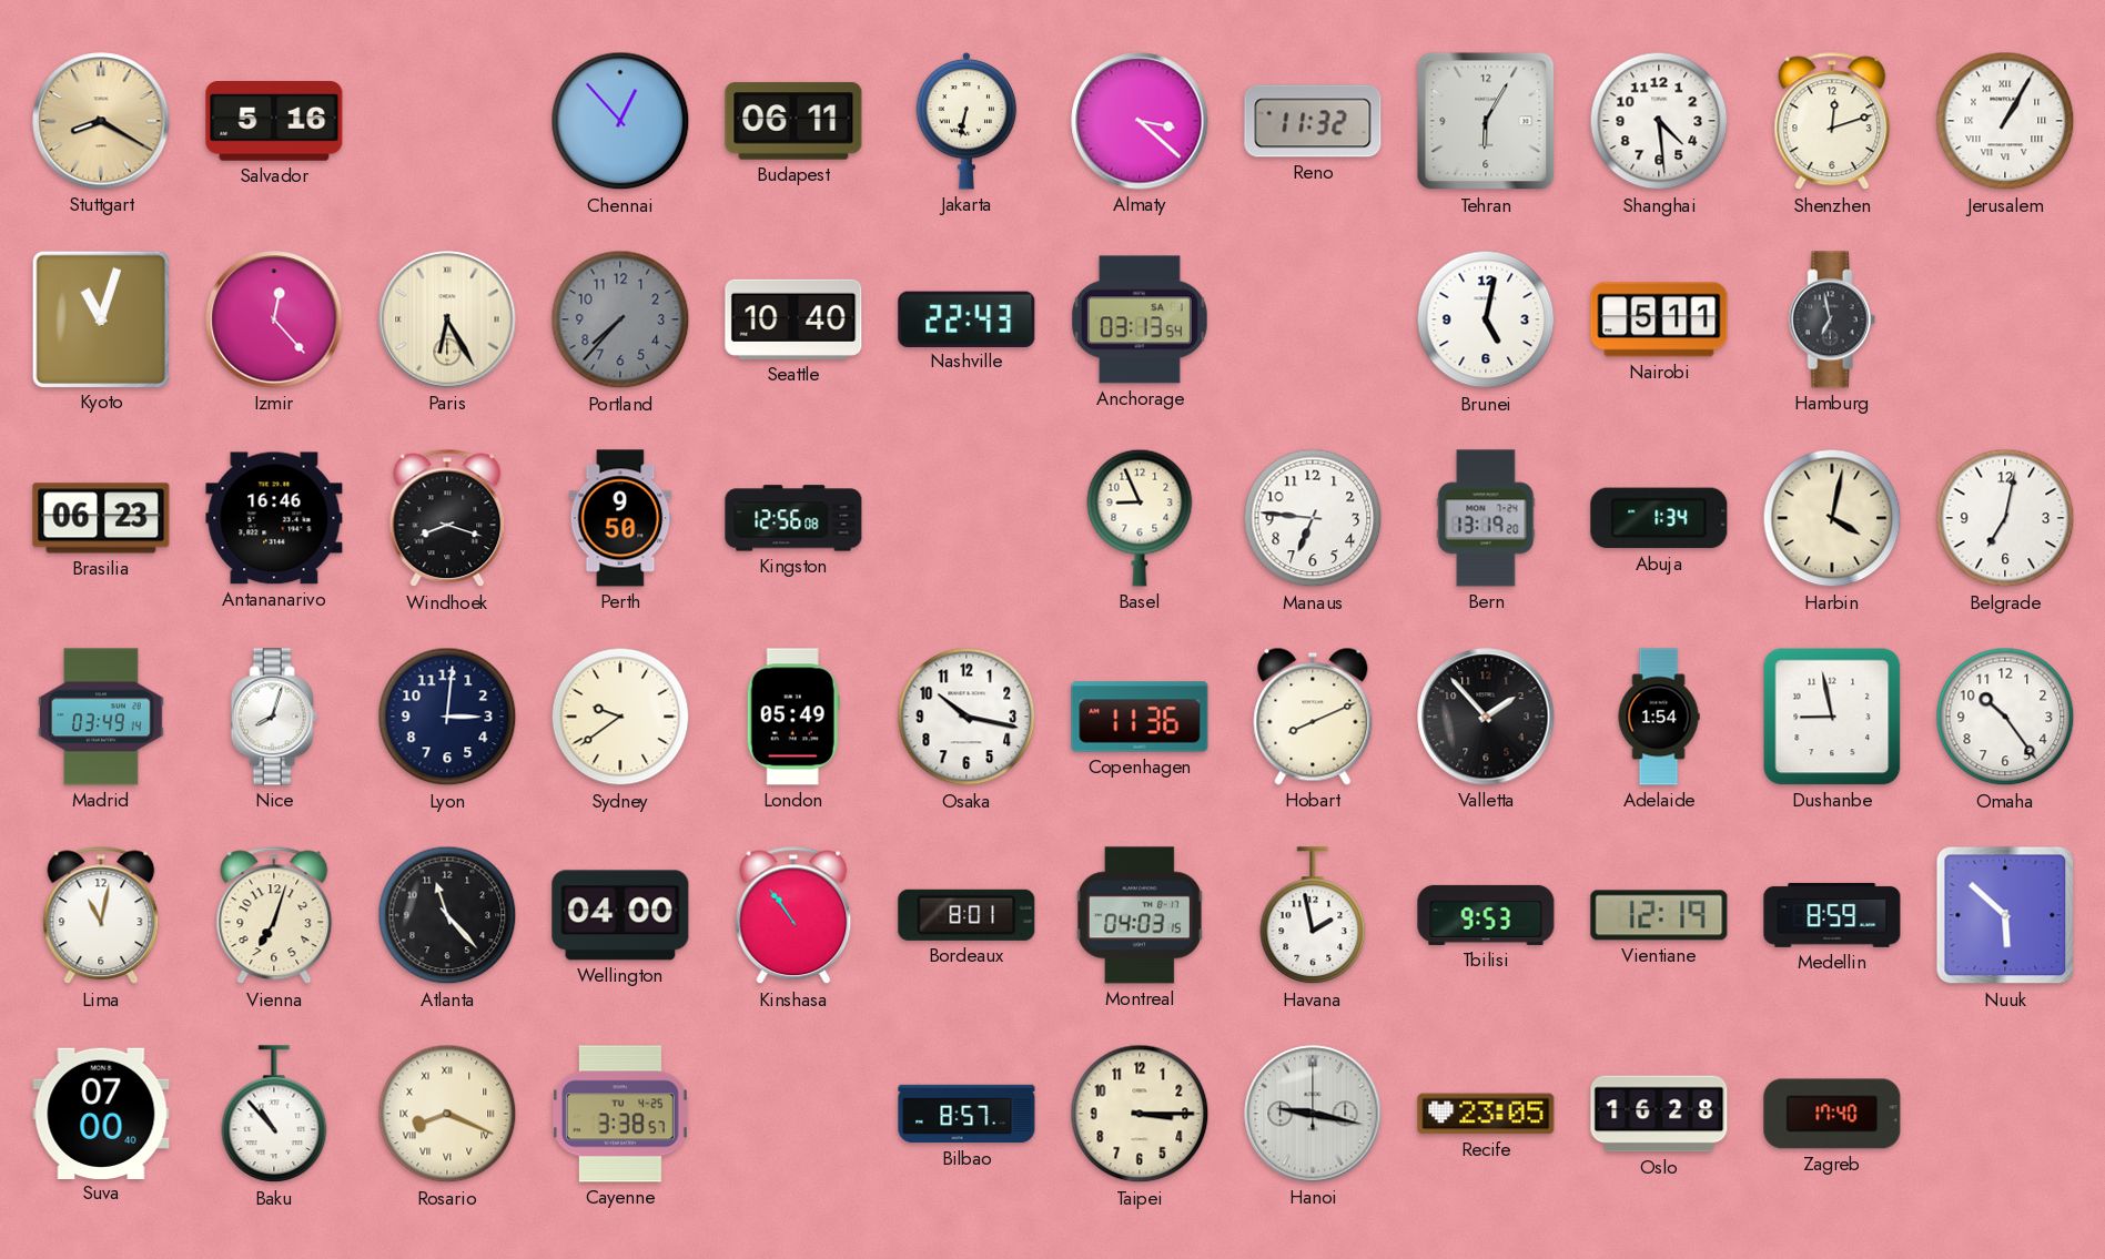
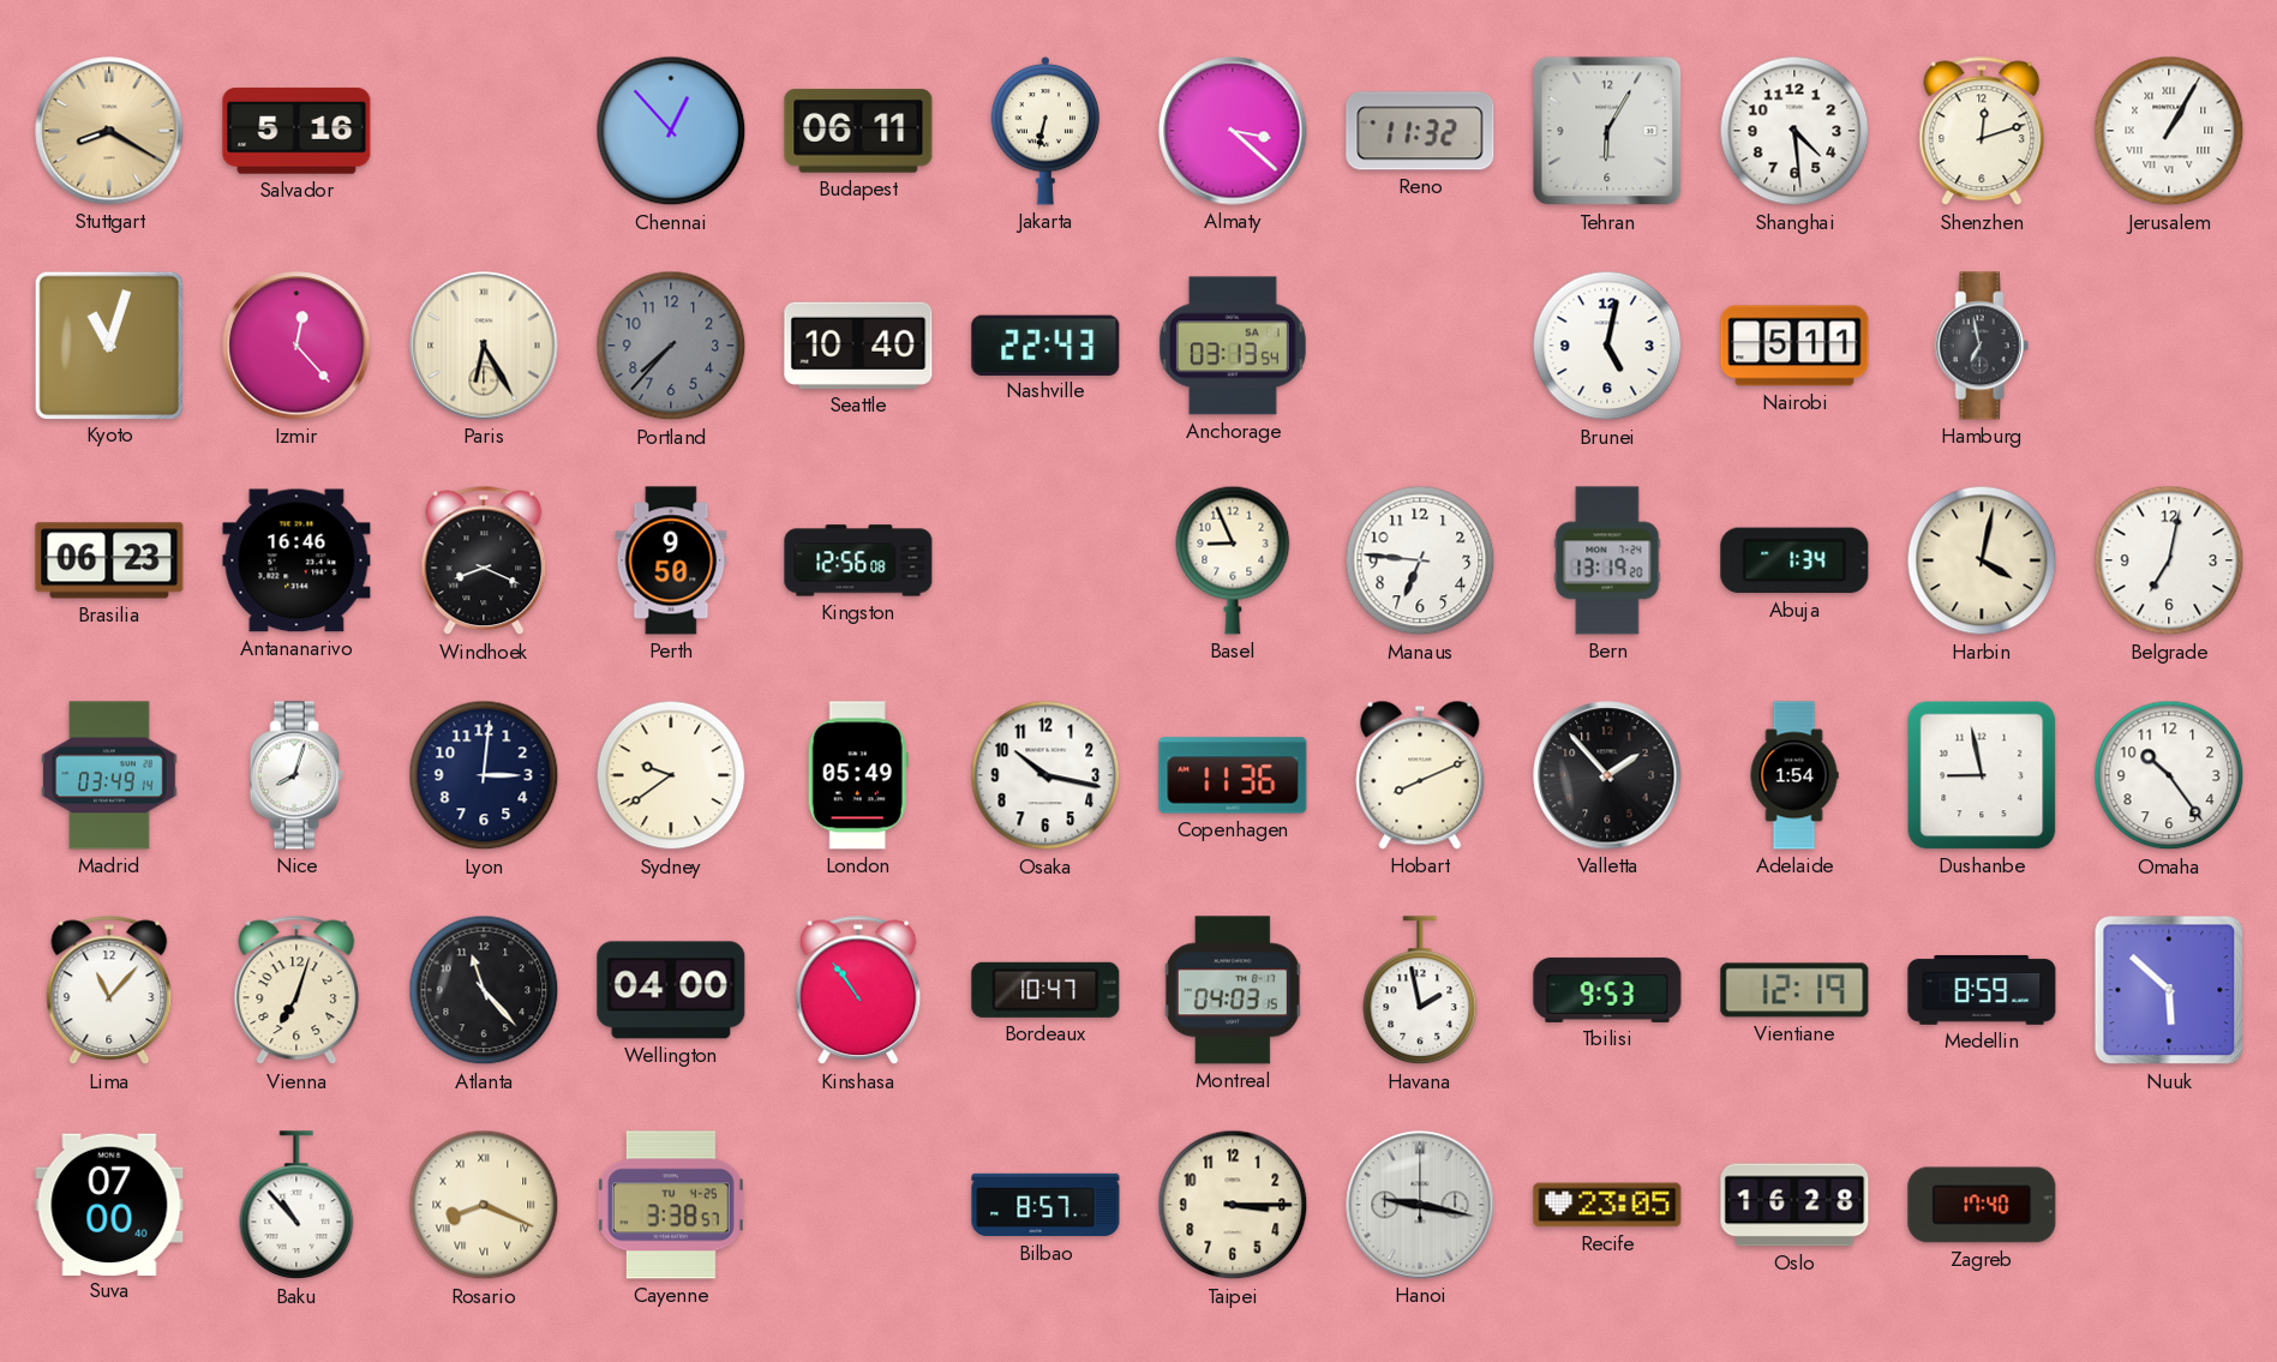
Windhoek: 8:18 -> 8:19 (484, 560)
Lima: 11:02 -> 11:07 (109, 990)
Bordeaux: 8:01 -> 10:47 (1045, 990)
